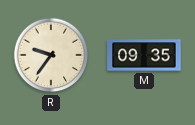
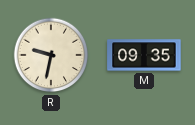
R: 9:36 -> 9:32 (51, 55)
